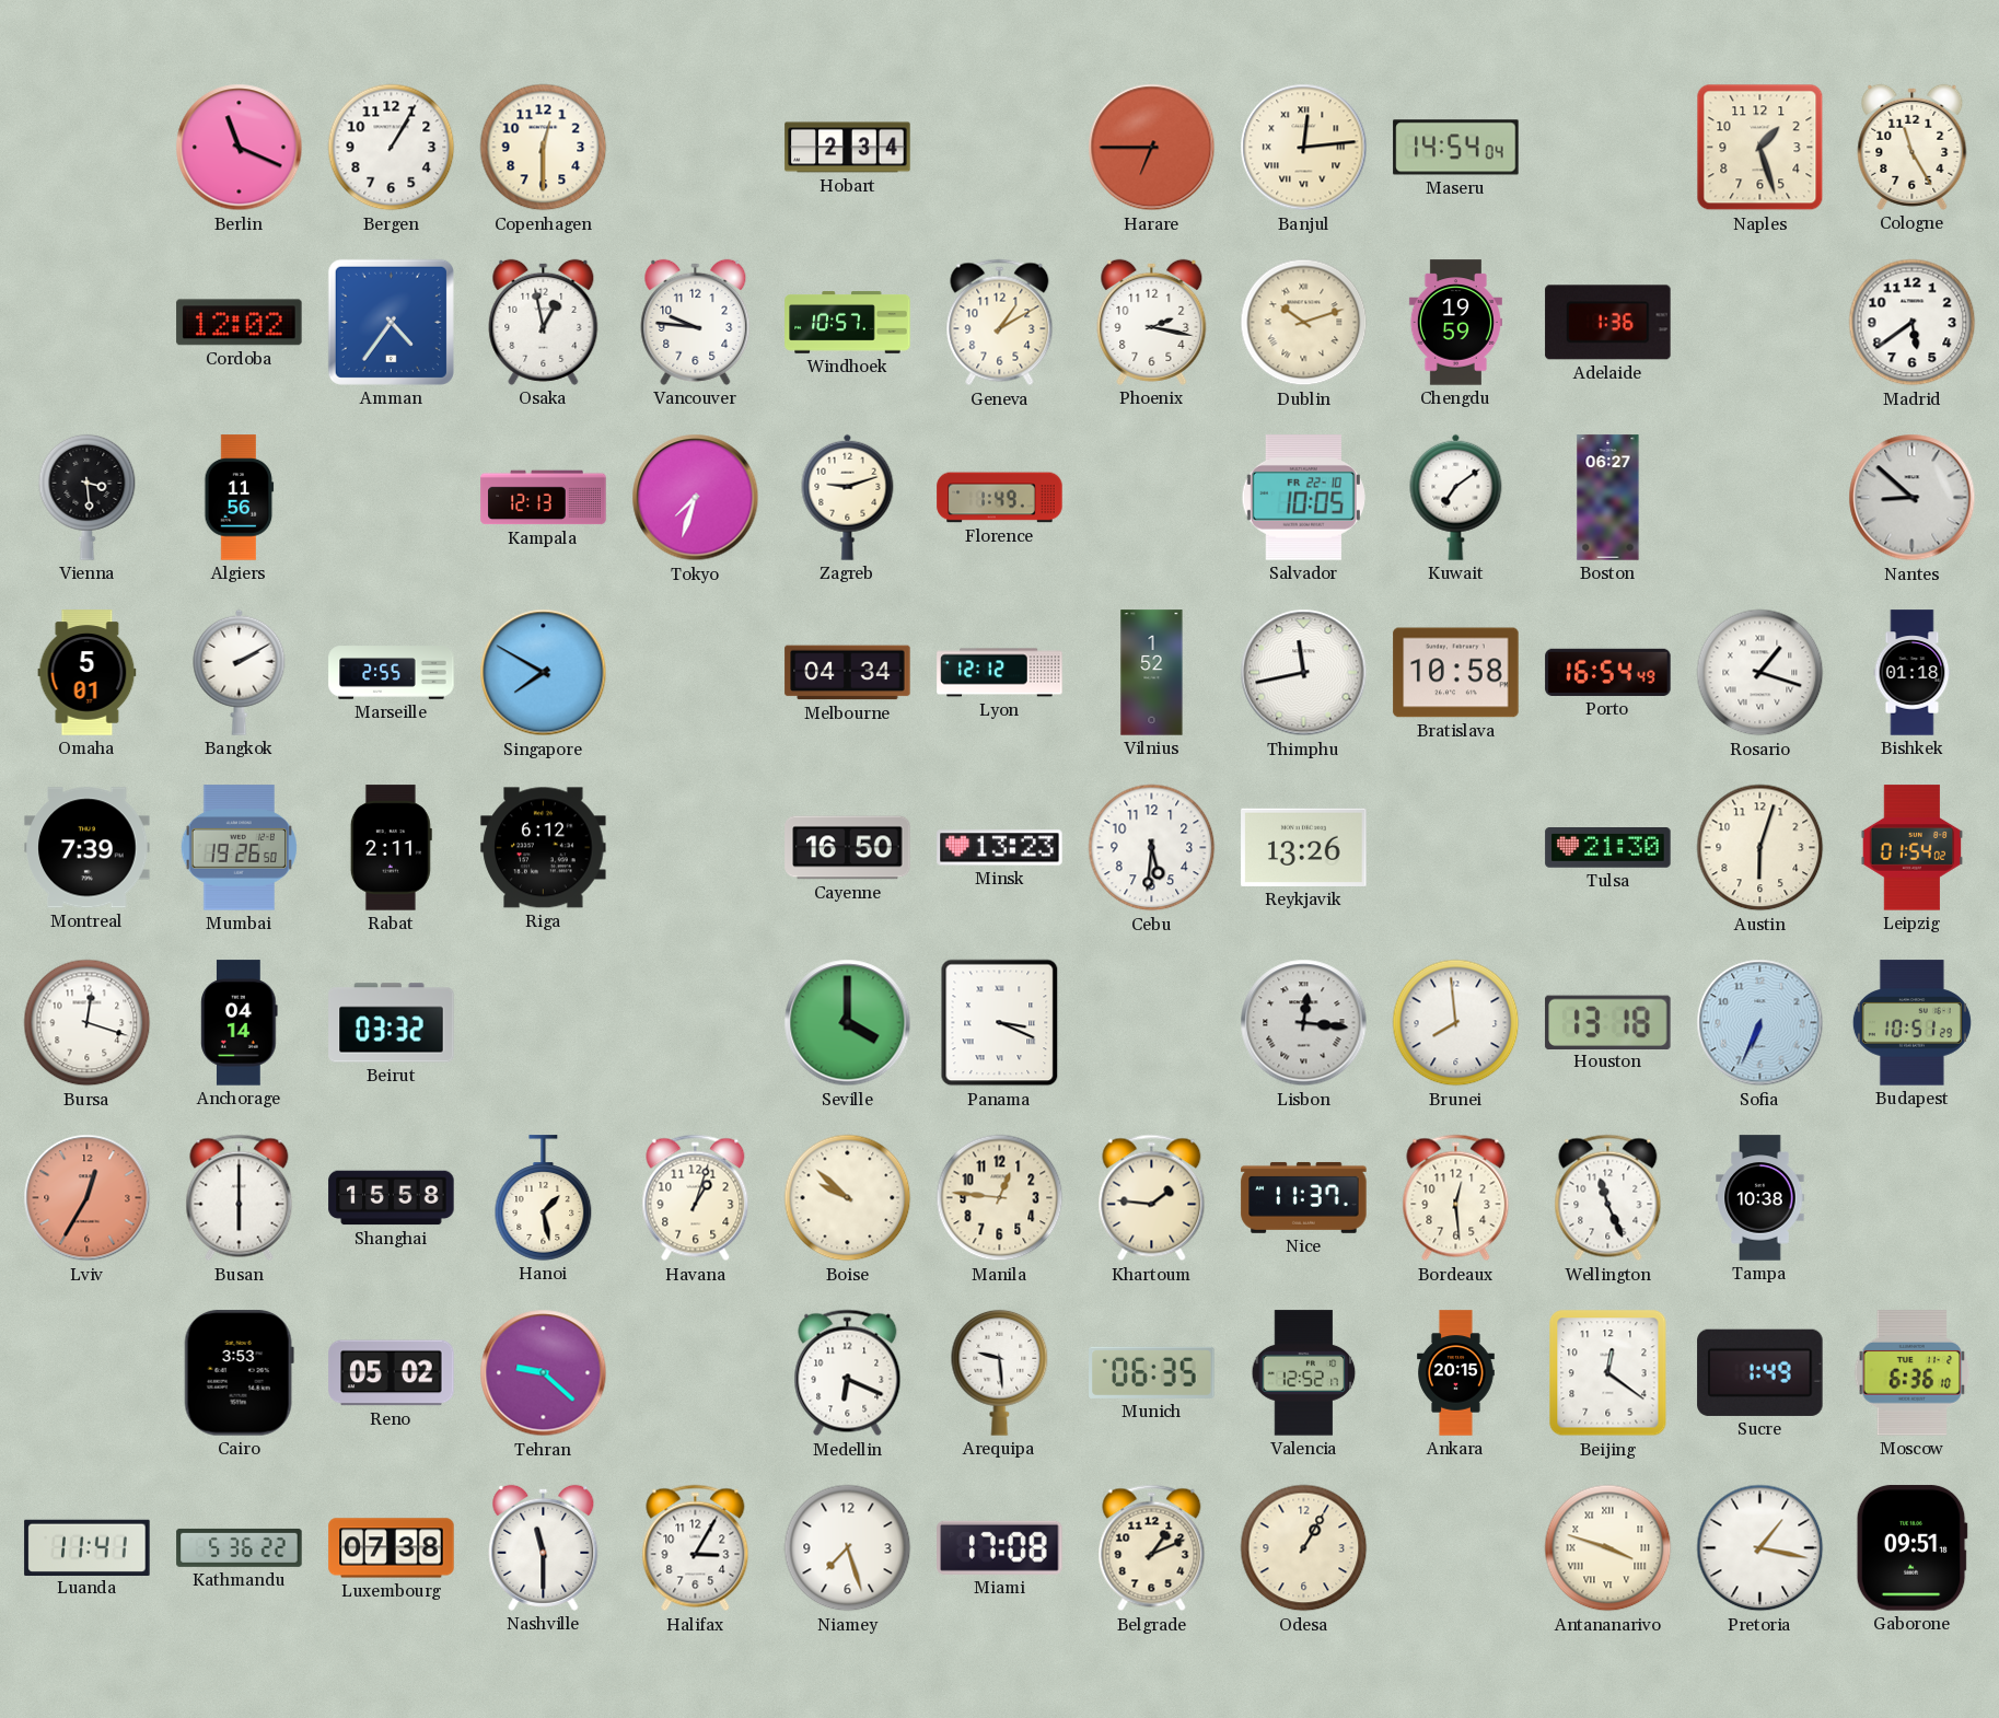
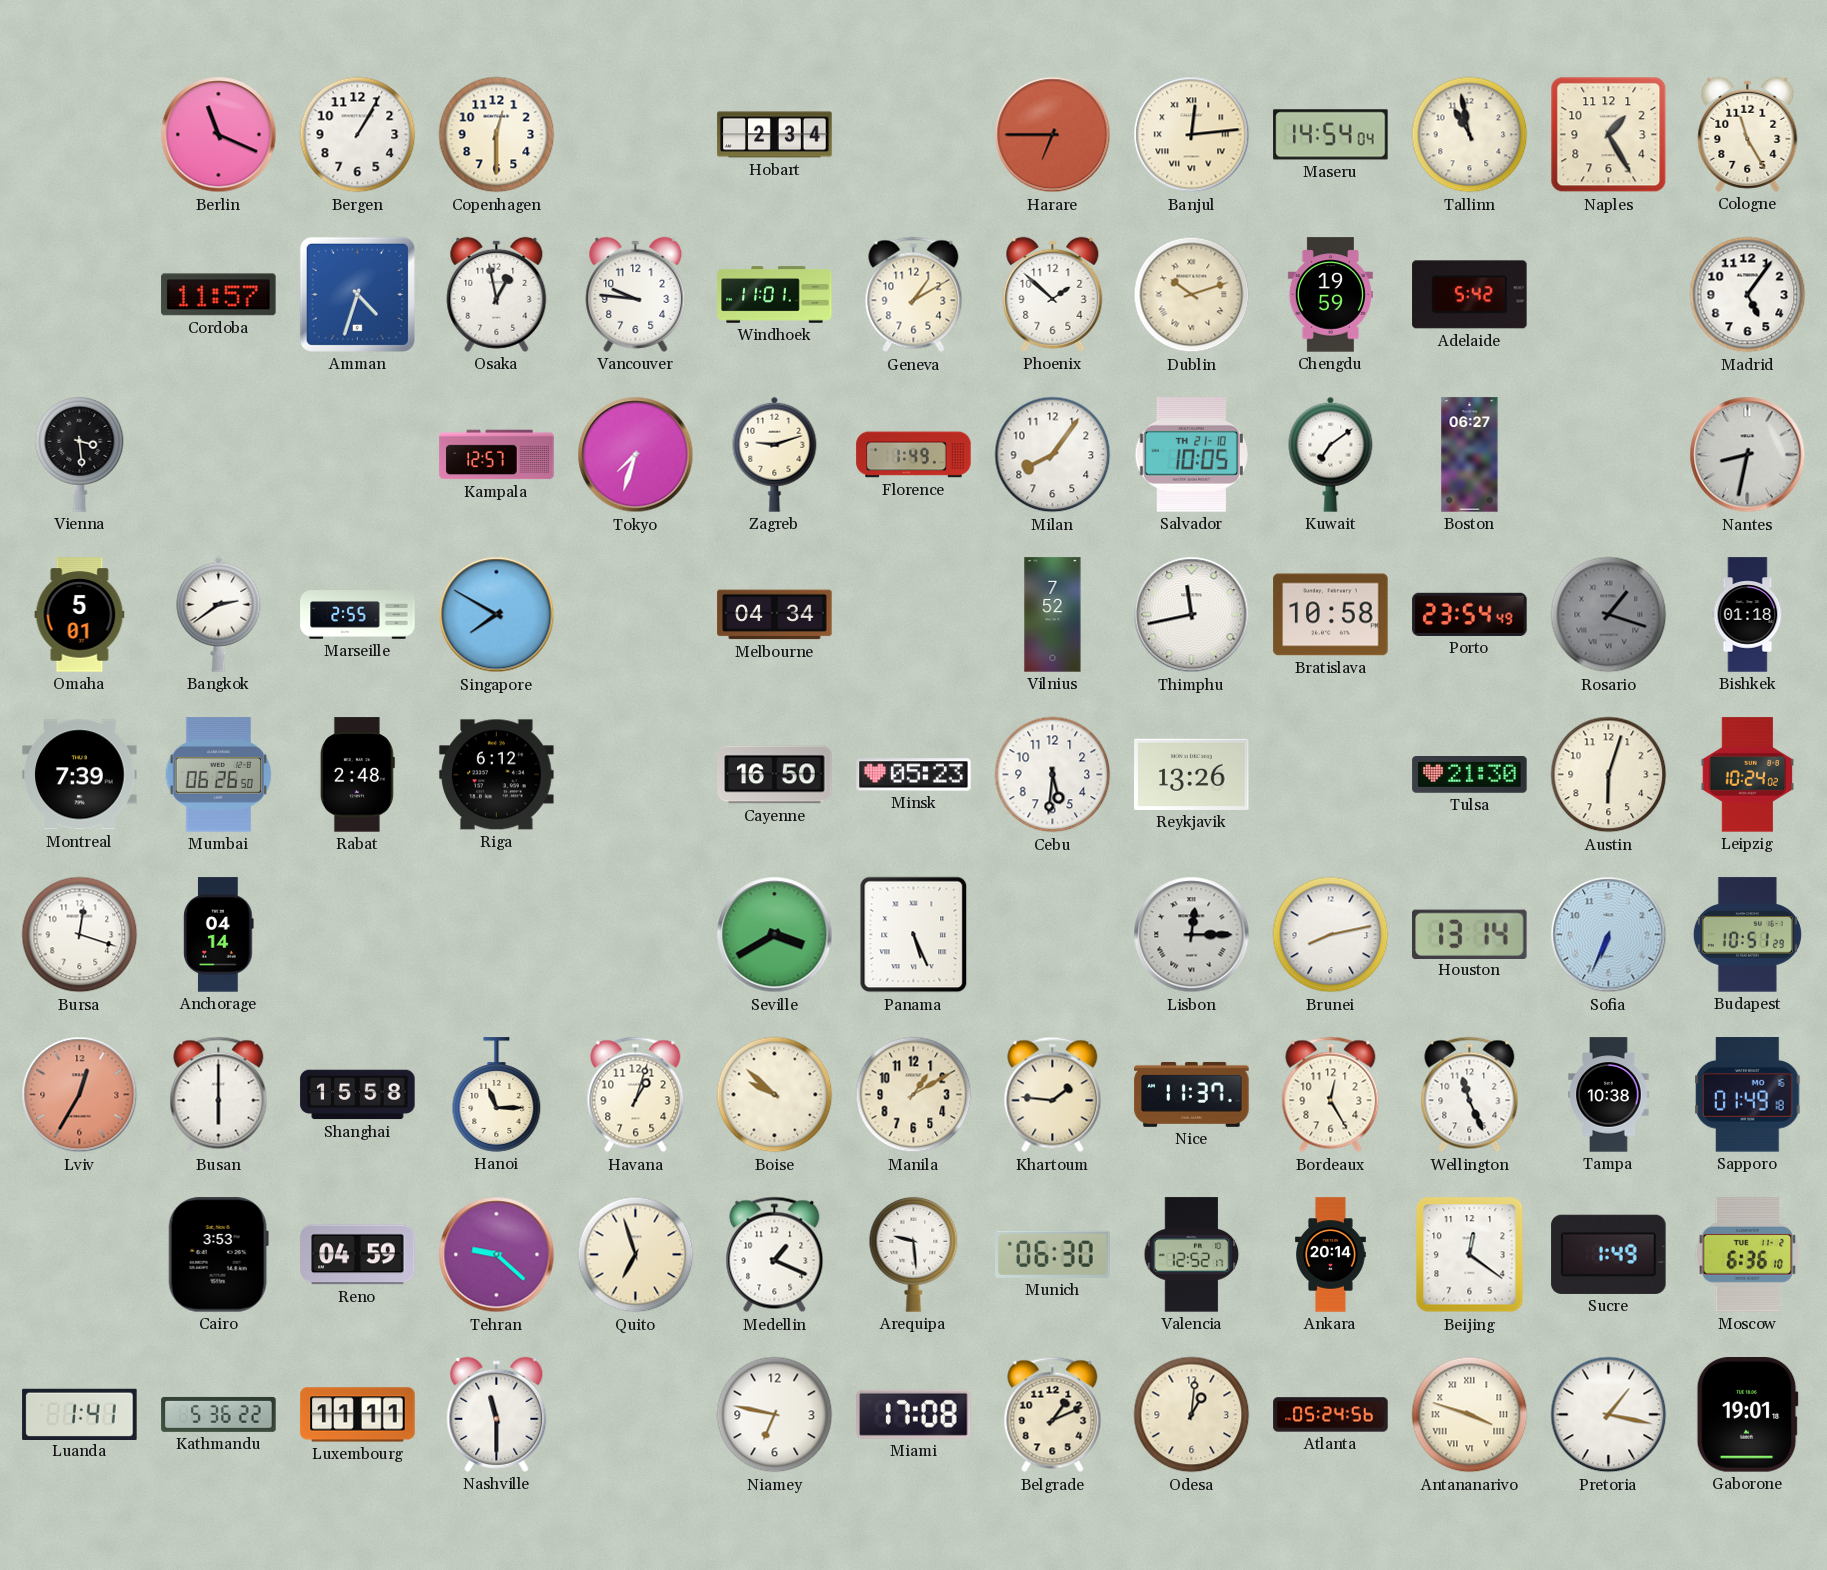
Tallinn: none -> 10:58 (1470, 135)
Naples: 1:27 -> 1:25 (1609, 135)
Cordoba: 12:02 -> 11:57 (219, 295)
Amman: 4:36 -> 4:33 (357, 294)
Windhoek: 10:57 -> 11:01 (775, 295)
Phoenix: 2:17 -> 1:52 (1053, 294)
Adelaide: 1:36 -> 5:42 (1470, 295)
Madrid: 5:39 -> 5:06 (1748, 295)
Algiers: 11:56 -> none (240, 498)
Kampala: 12:13 -> 12:57 (497, 455)
Milan: none -> 8:06 (1053, 455)
Salvador date: FR 22-10 -> TH 21-10 (1191, 455)
Nantes: 8:52 -> 8:32 (1748, 455)
Bangkok: 2:10 -> 2:39 (219, 614)
Lyon: 12:12 -> none (1000, 673)
Vilnius: 1:52 -> 7:52 (1053, 615)
Porto: 16:54 -> 23:54 (1470, 614)
Rosario dial: white -> grey (1609, 615)
Mumbai: 19:26 -> 06:26 (219, 775)
Rabat: 2:11 -> 2:48 (357, 775)
Minsk: 13:23 -> 05:23 (914, 775)
Leipzig: 01:54 -> 10:24 (1748, 775)
Beirut: 03:32 -> none (392, 1023)
Seville: 4:00 -> 3:40 (775, 935)
Panama: 3:19 -> 5:26 (914, 935)
Lisbon: 12:16 -> 12:15 (1192, 935)
Brunei: 7:59 -> 8:13 (1331, 935)
Houston: 13:18 -> 13:14 (1470, 934)
Hanoi: 1:28 -> 11:15 (497, 1095)
Manila: 12:46 -> 1:10 (914, 1095)
Bordeaux: 12:29 -> 12:25 (1331, 1095)
Sapporo: none -> 01:49 (1748, 1095)
Reno: 05:02 -> 04:59 (358, 1255)
Quito: none -> 6:57 (636, 1255)
Medellin: 6:19 -> 1:19 (775, 1255)
Munich: 06:35 -> 06:30 (1053, 1254)
Ankara: 20:15 -> 20:14 (1331, 1255)
Luanda: 11:41 -> 1:41 (80, 1414)
Luxembourg: 07:38 -> 11:11 (358, 1415)
Halifax: 3:05 -> none (696, 1548)
Niamey: 7:27 -> 6:47 (775, 1415)
Odesa: 1:05 -> 1:01 (1192, 1415)
Atlanta: none -> 05:24 (1331, 1415)
Gaborone: 09:51 -> 19:01 (1747, 1415)
